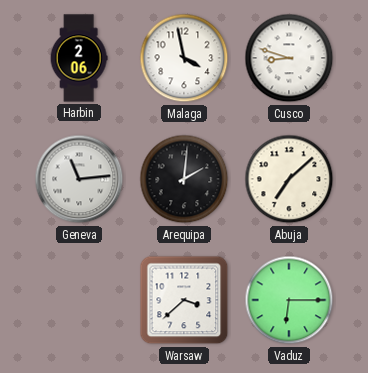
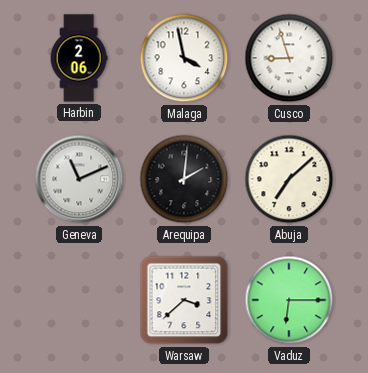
Cusco: 8:48 -> 8:57 (289, 58)
Geneva: 11:14 -> 11:11 (79, 179)
